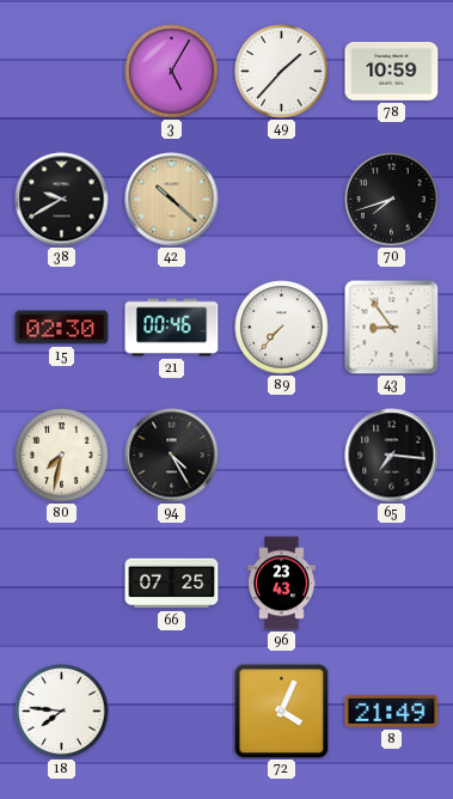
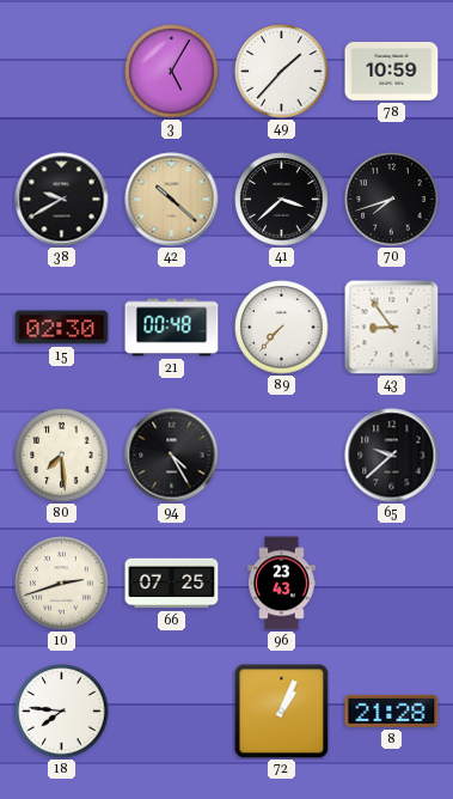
41: none -> 3:38 (282, 200)
21: 00:46 -> 00:48 (172, 328)
80: 7:32 -> 7:29 (62, 456)
65: 7:16 -> 9:38 (392, 456)
10: none -> 2:42 (62, 584)
72: 4:04 -> 1:04 (282, 712)
8: 21:49 -> 21:28 (392, 710)
